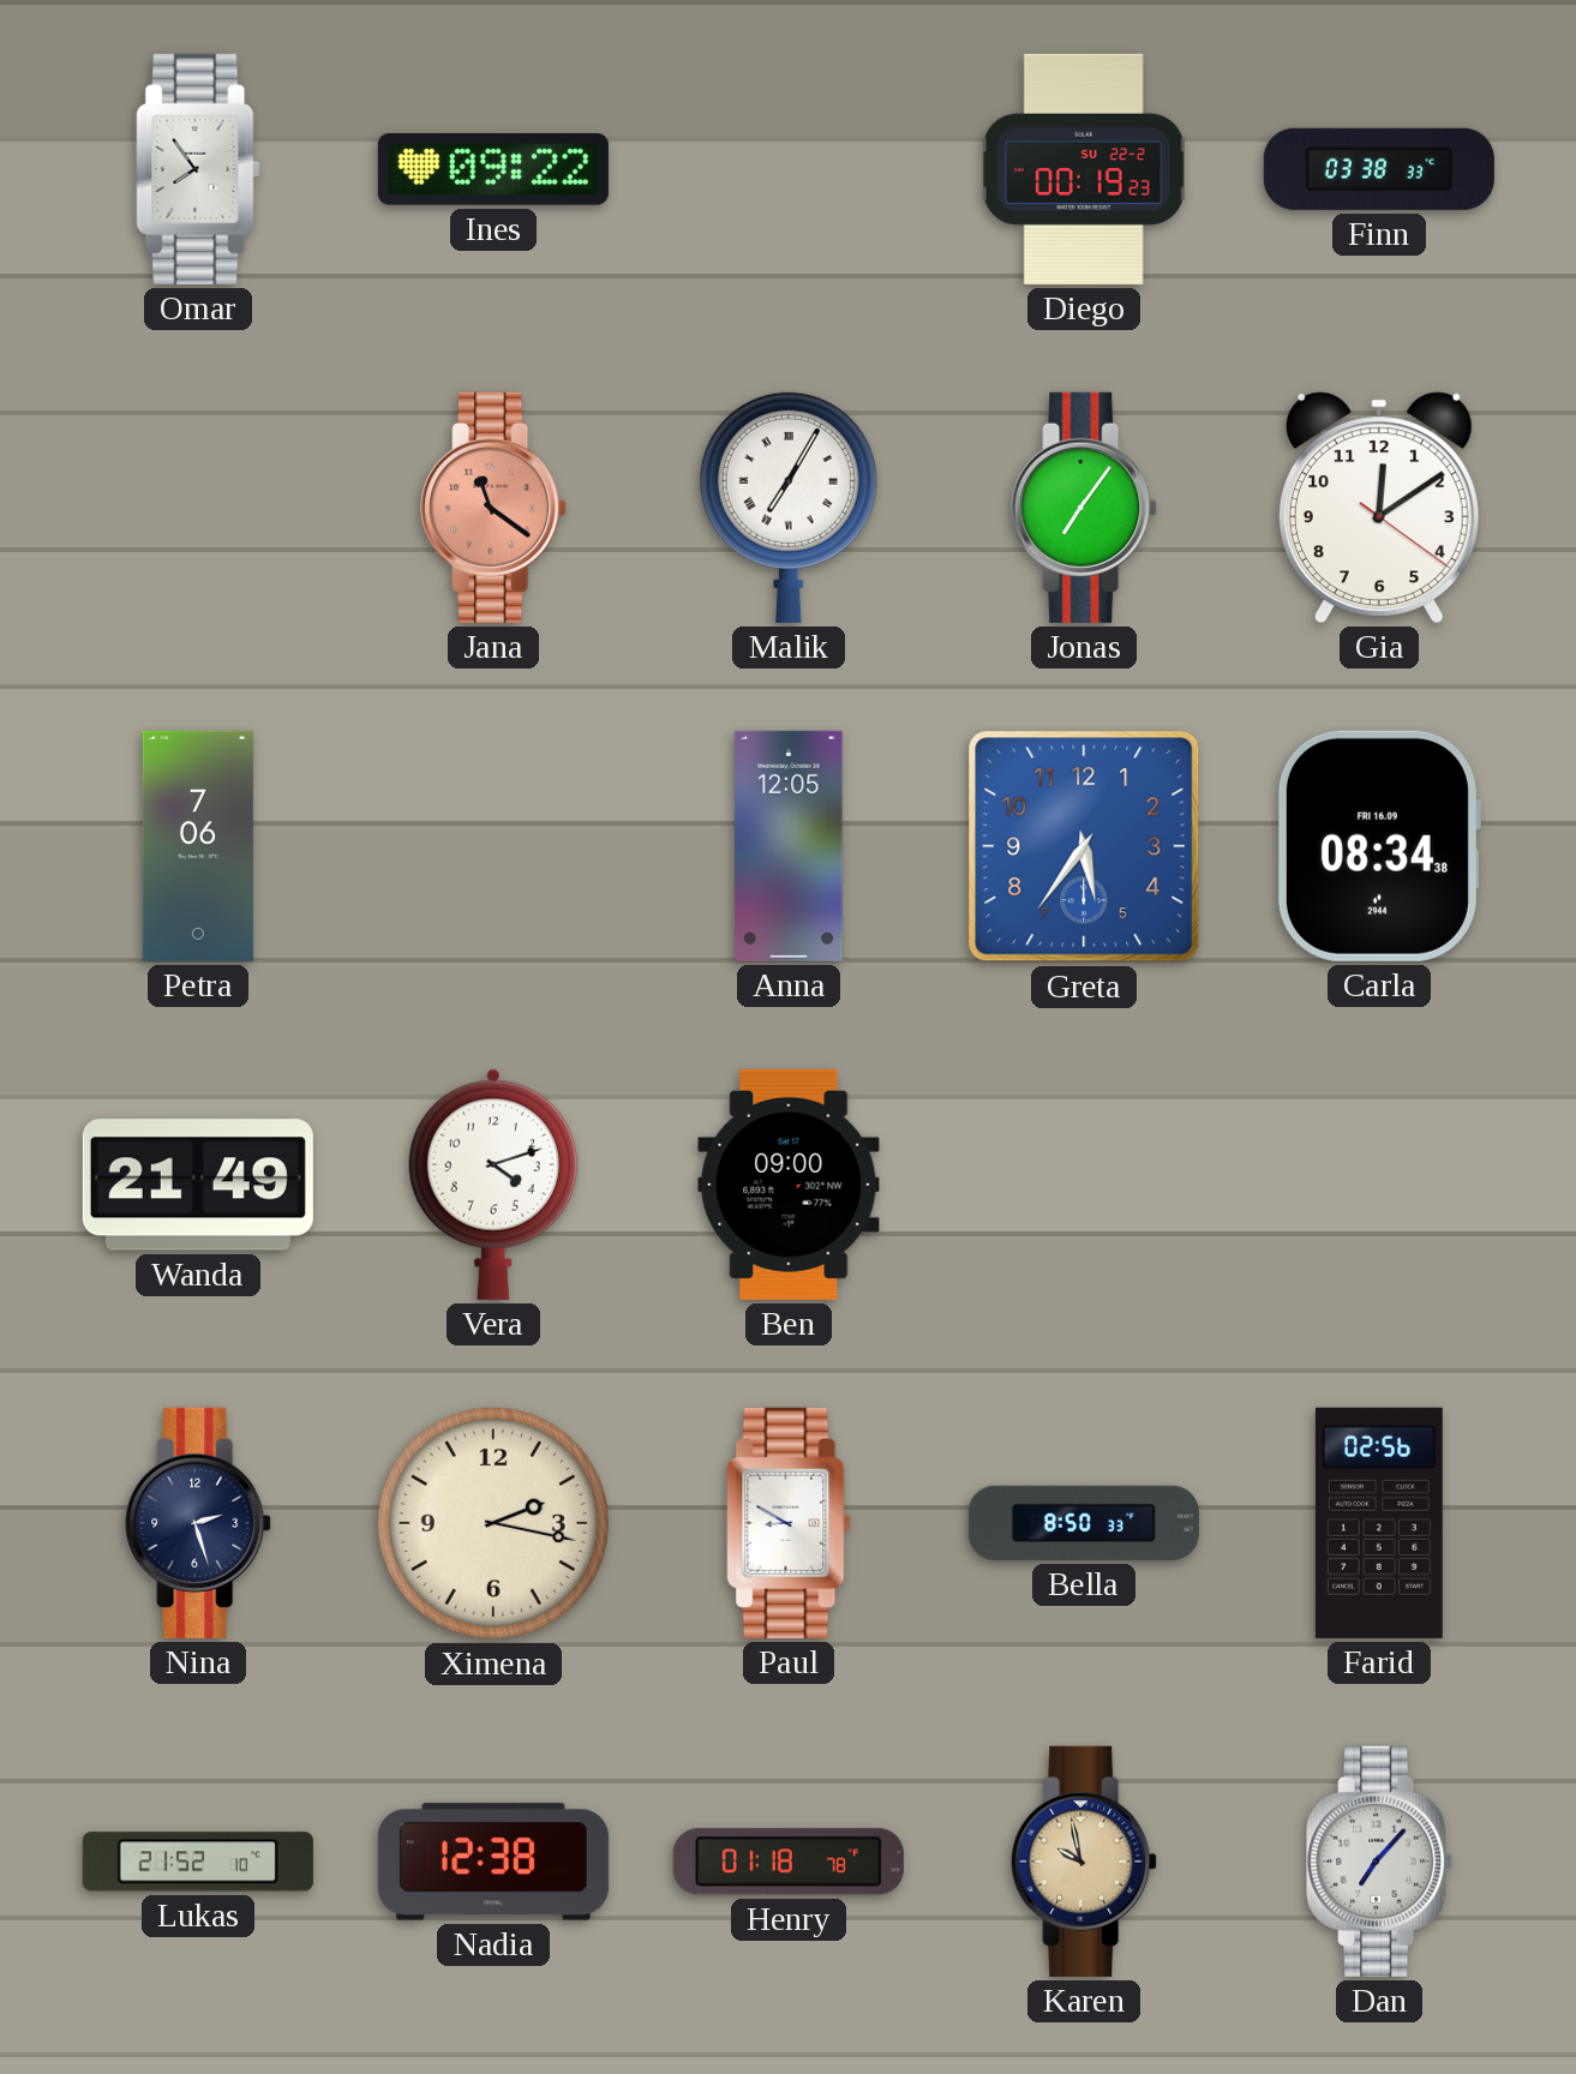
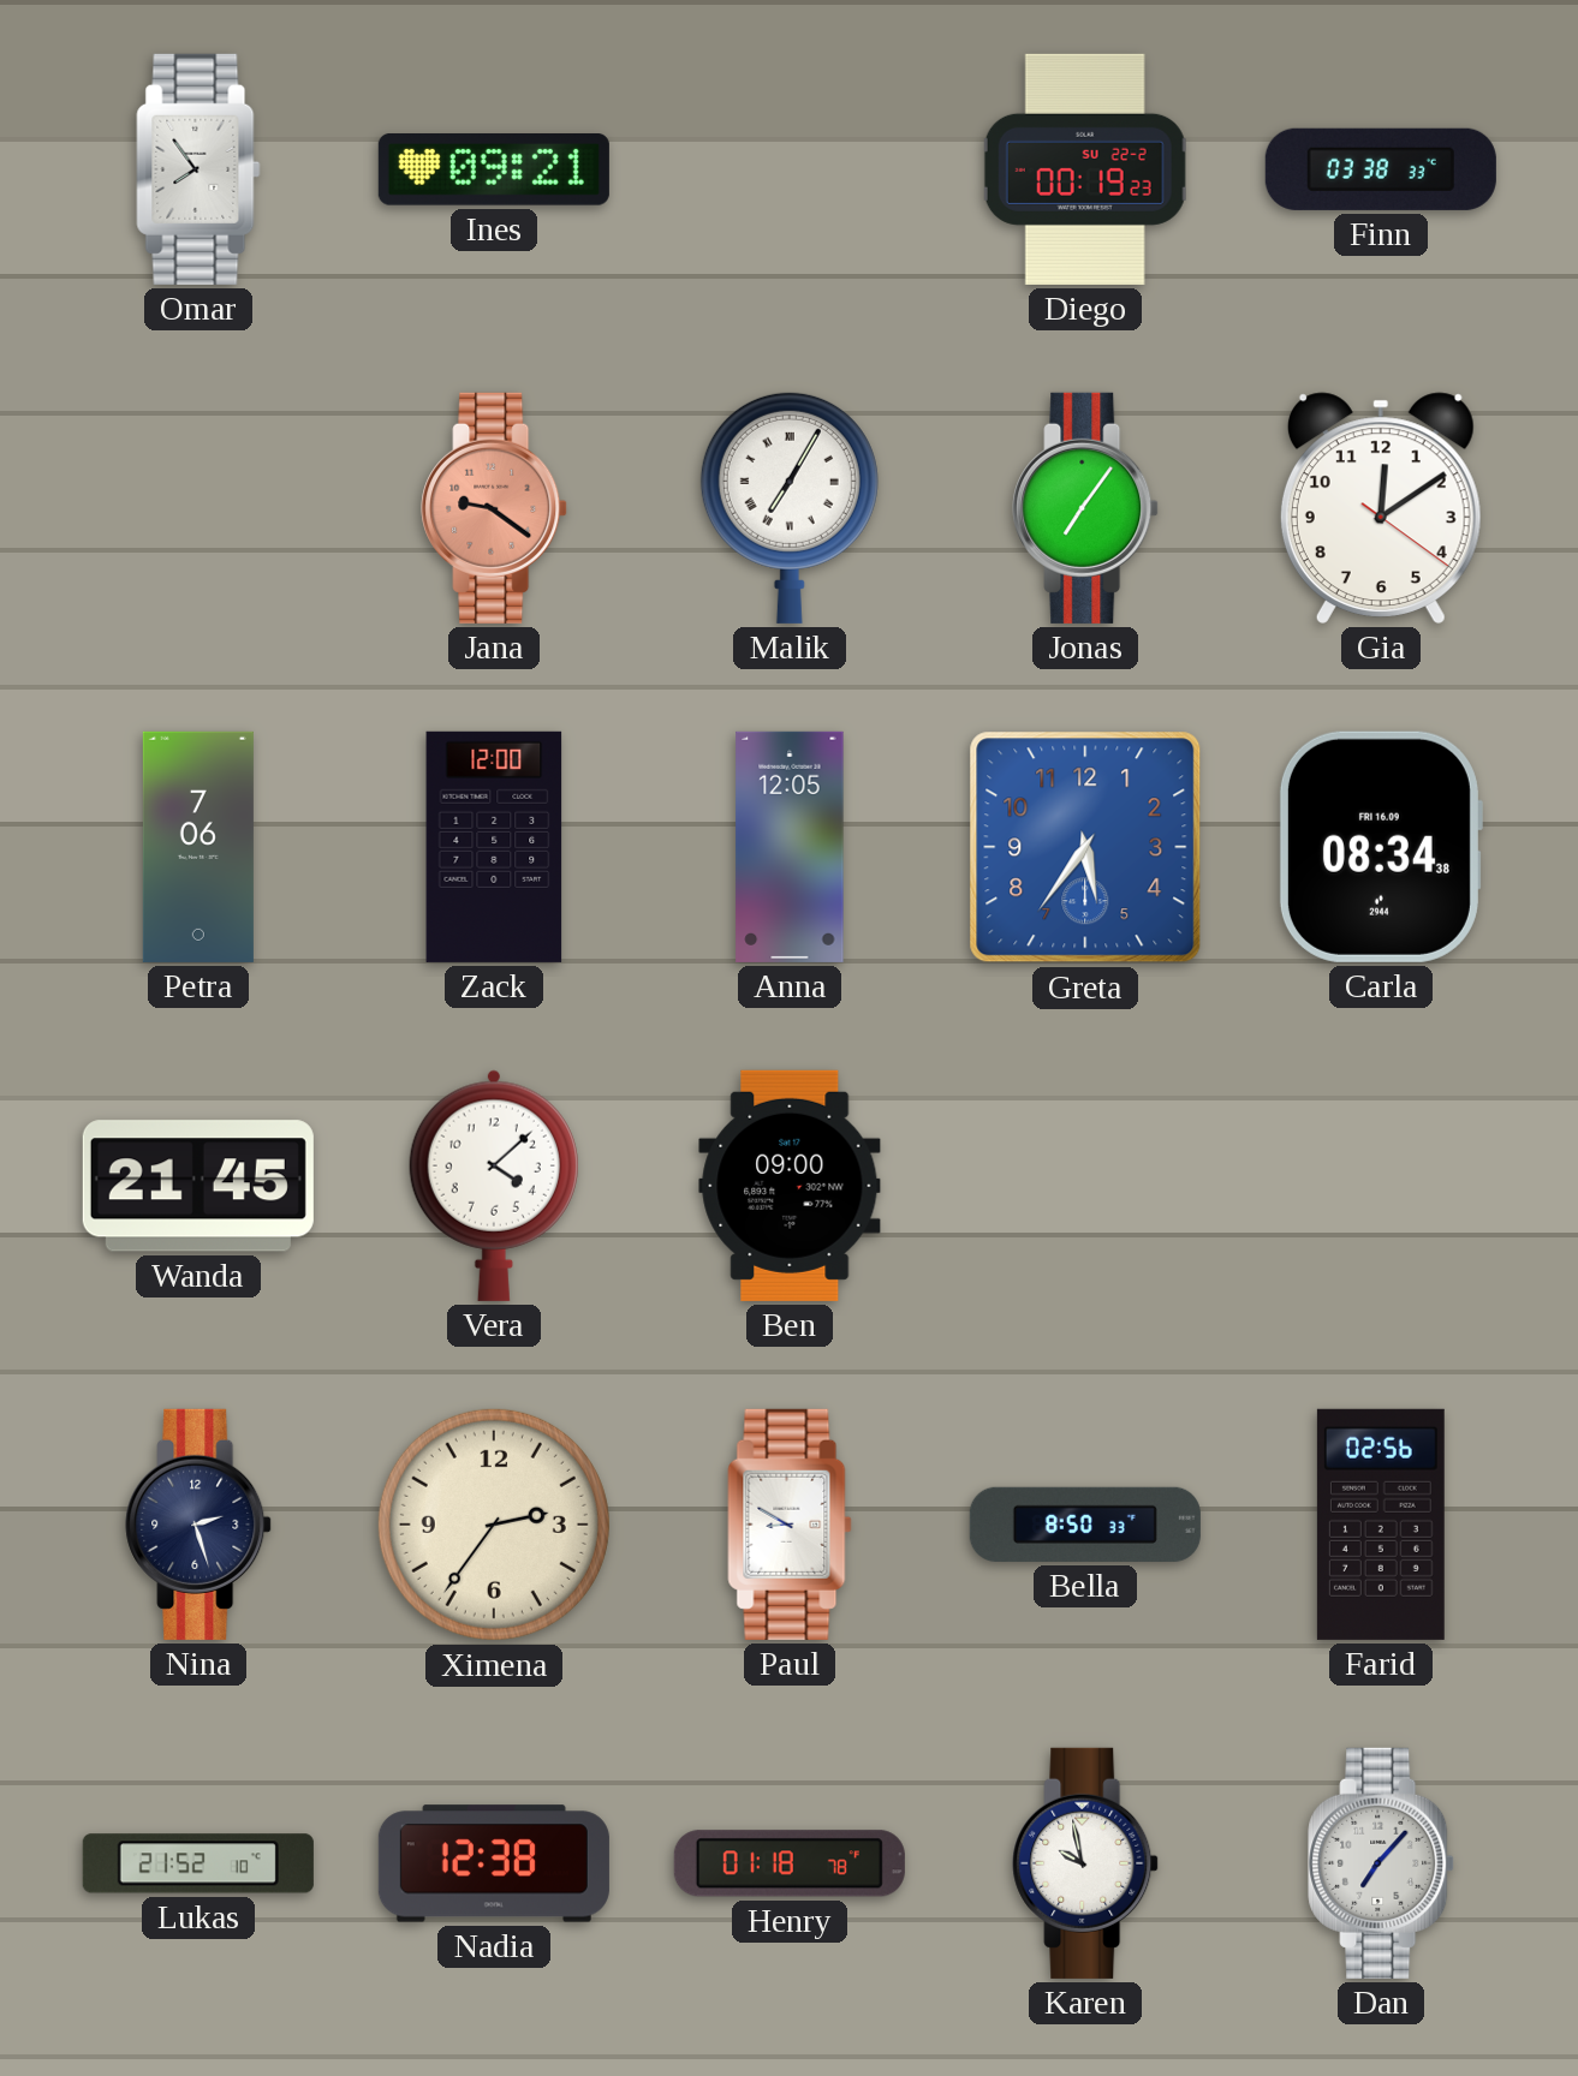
Ines: 09:22 -> 09:21 (494, 171)
Jana: 11:21 -> 9:21 (494, 508)
Zack: none -> 12:00 (494, 847)
Wanda: 21:49 -> 21:45 (198, 1186)
Vera: 4:12 -> 4:08 (494, 1186)
Ximena: 2:17 -> 2:36 (494, 1525)
Karen dial: champagne -> white (1085, 1863)
